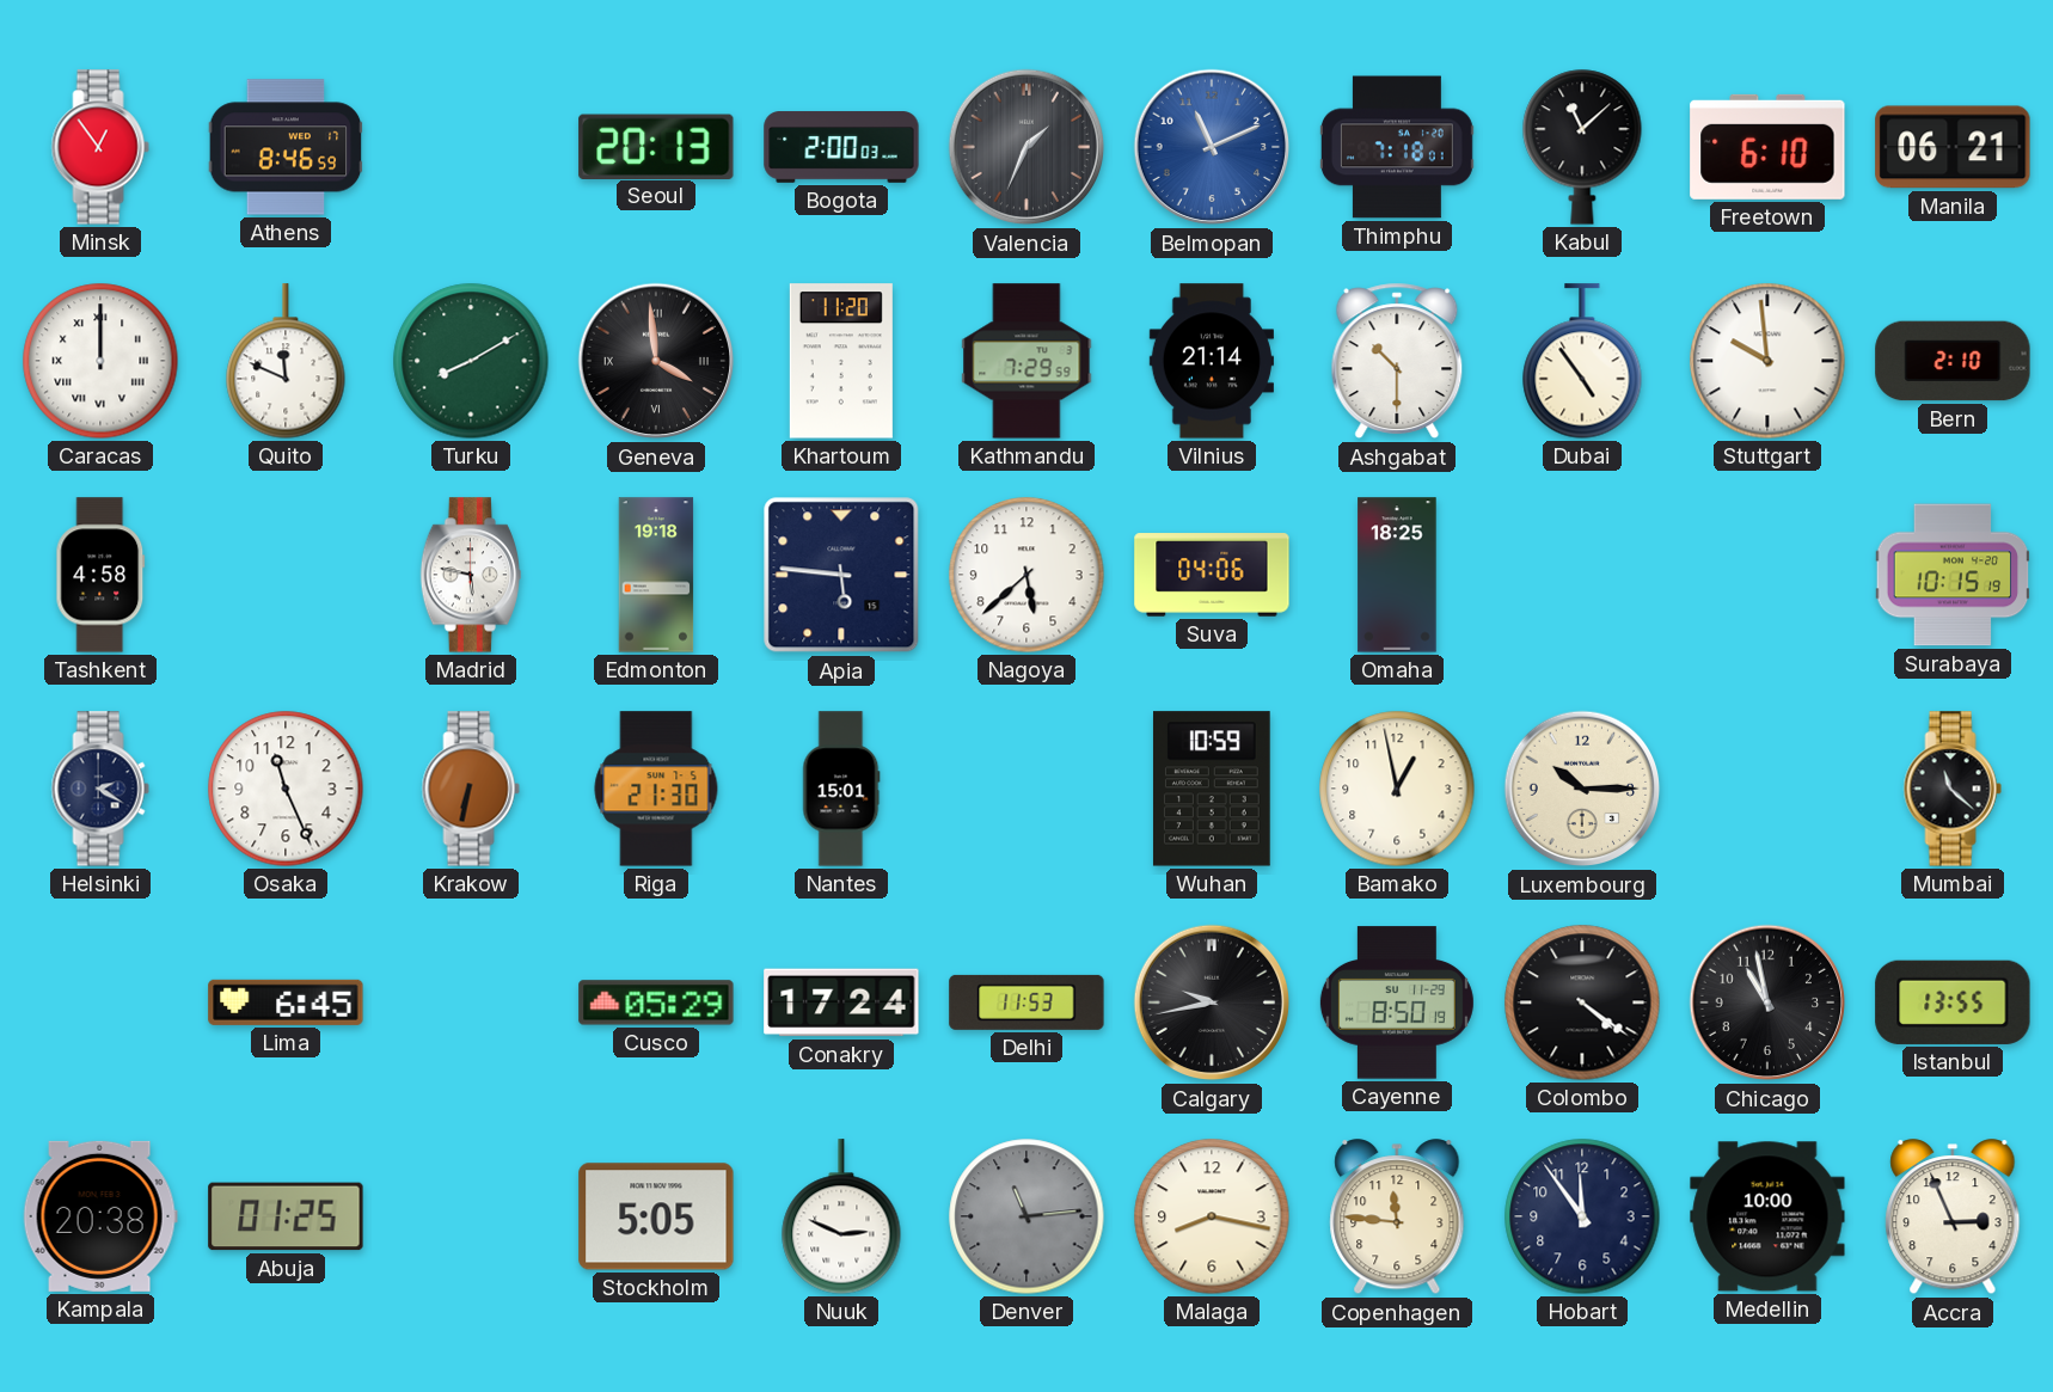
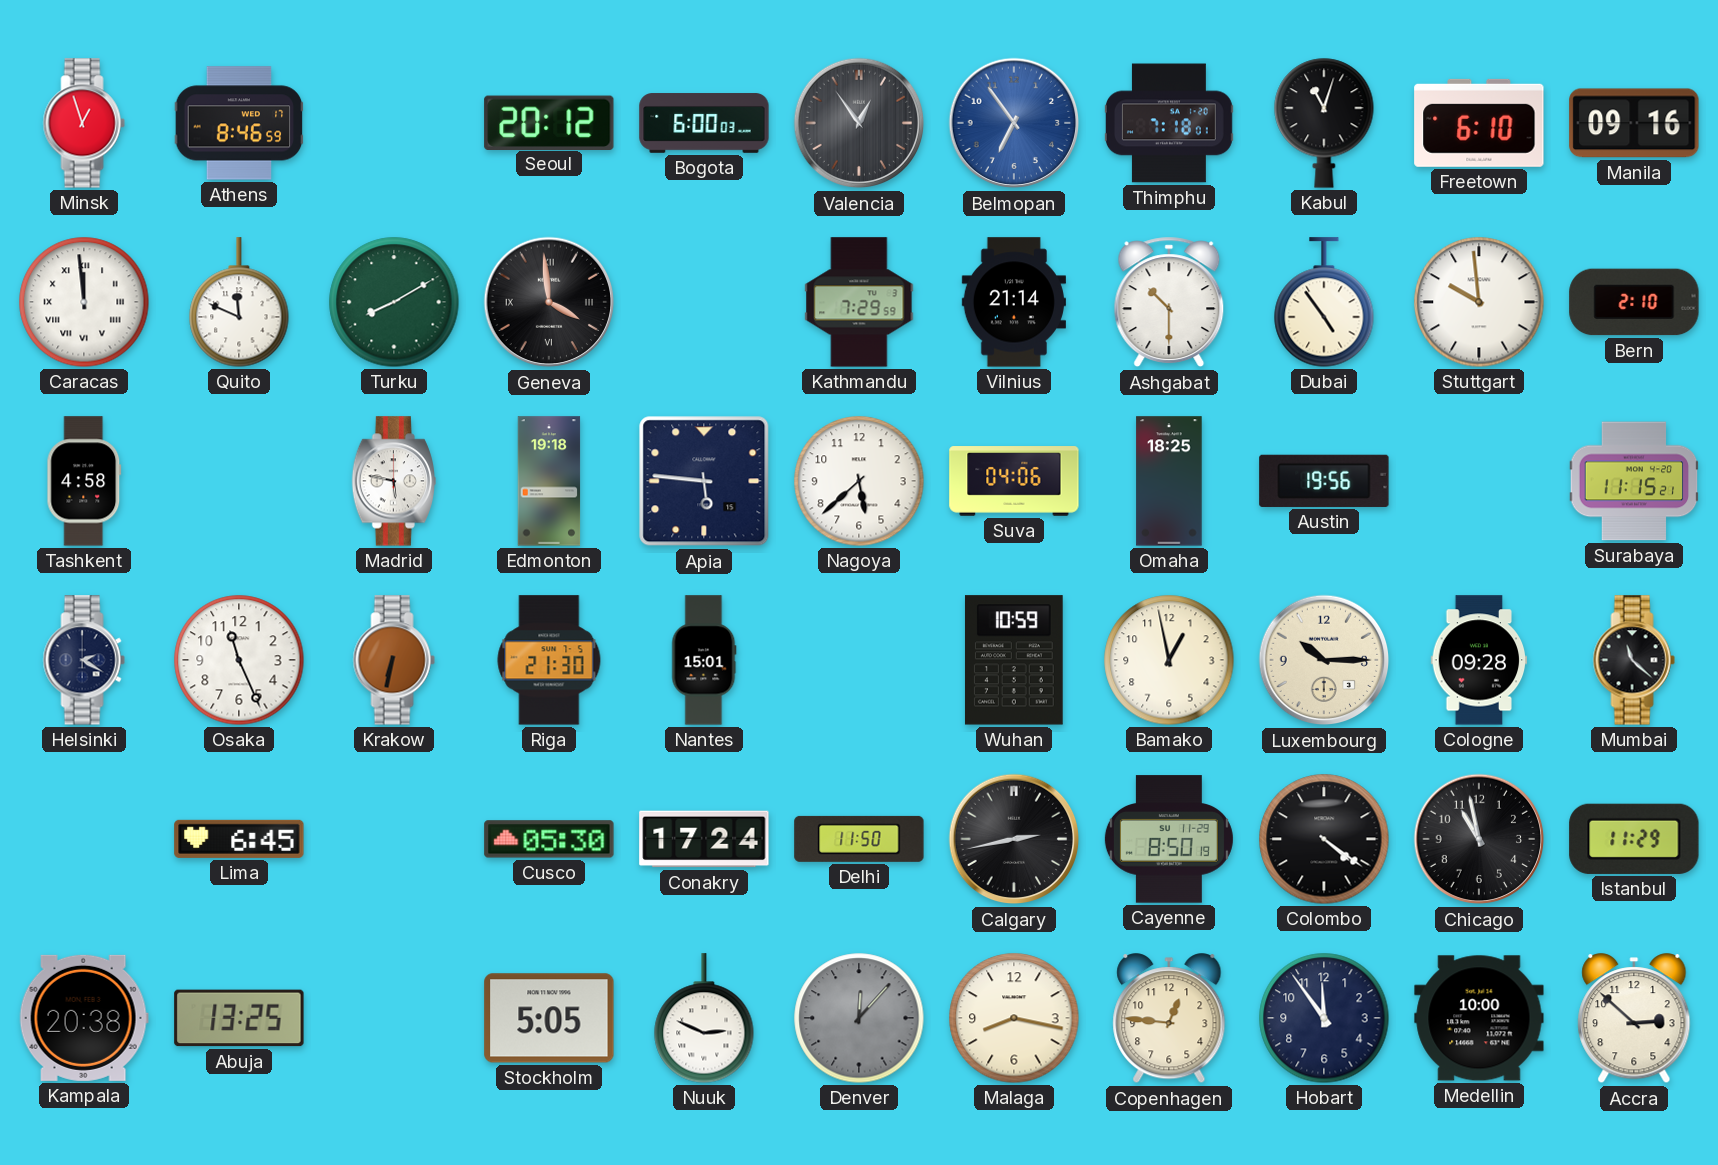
Minsk: 12:54 -> 12:57 (84, 123)
Seoul: 20:13 -> 20:12 (549, 122)
Bogota: 2:00 -> 6:00 (704, 123)
Valencia: 1:34 -> 12:54 (859, 123)
Belmopan: 11:11 -> 6:54 (1014, 123)
Kabul: 11:08 -> 11:03 (1324, 123)
Manila: 06:21 -> 09:16 (1634, 123)
Caracas: 12:00 -> 11:59 (84, 302)
Khartoum: 11:20 -> none (841, 361)
Austin: none -> 19:56 (1324, 481)
Surabaya: 10:15 -> 11:15 (1634, 481)
Cologne: none -> 09:28 (1479, 660)
Cusco: 05:29 -> 05:30 (549, 839)
Delhi: 11:53 -> 11:50 (859, 839)
Calgary: 9:43 -> 2:43 (1014, 839)
Istanbul: 13:55 -> 11:29 (1634, 839)
Abuja: 01:25 -> 13:25 (239, 1018)
Denver: 11:14 -> 12:07 (859, 1018)
Copenhagen: 11:46 -> 12:46 (1169, 1019)
Accra: 2:56 -> 2:52 (1634, 1019)
